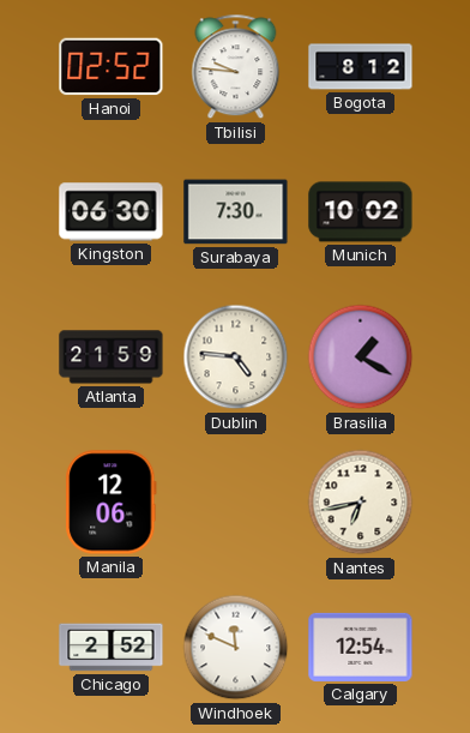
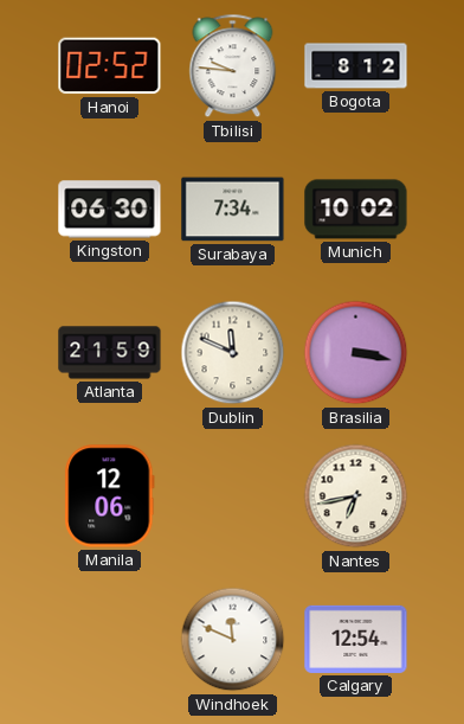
Surabaya: 7:30 -> 7:34 (233, 210)
Dublin: 4:46 -> 11:49 (233, 353)
Brasilia: 1:20 -> 3:17 (356, 353)
Chicago: 2:52 -> none (112, 648)
